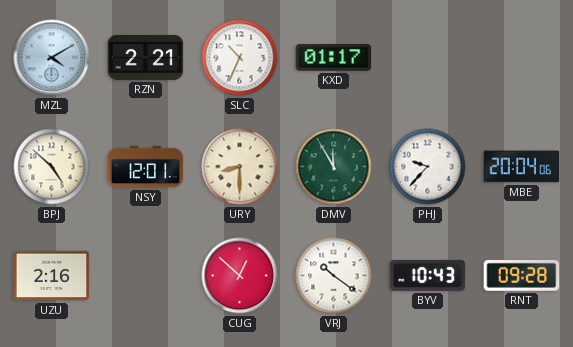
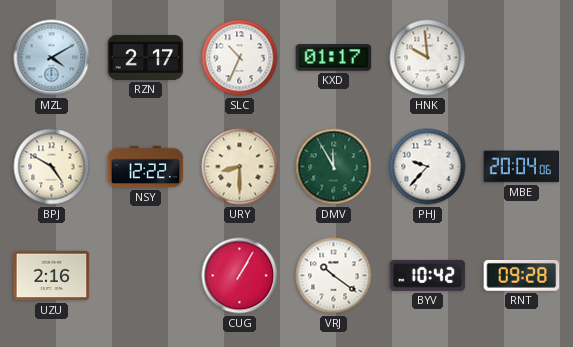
RZN: 2:21 -> 2:17 (146, 57)
HNK: none -> 9:59 (428, 58)
BPJ: 4:52 -> 4:50 (52, 167)
NSY: 12:01 -> 12:22 (146, 167)
CUG: 12:52 -> 1:05 (240, 276)
BYV: 10:43 -> 10:42 (428, 275)
